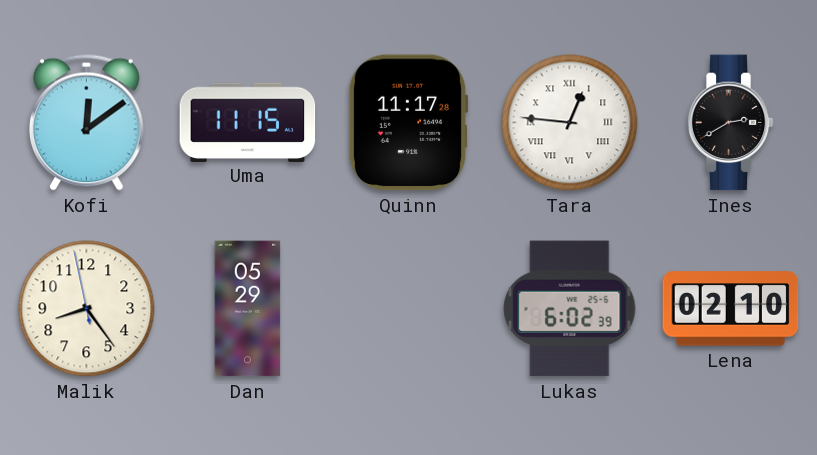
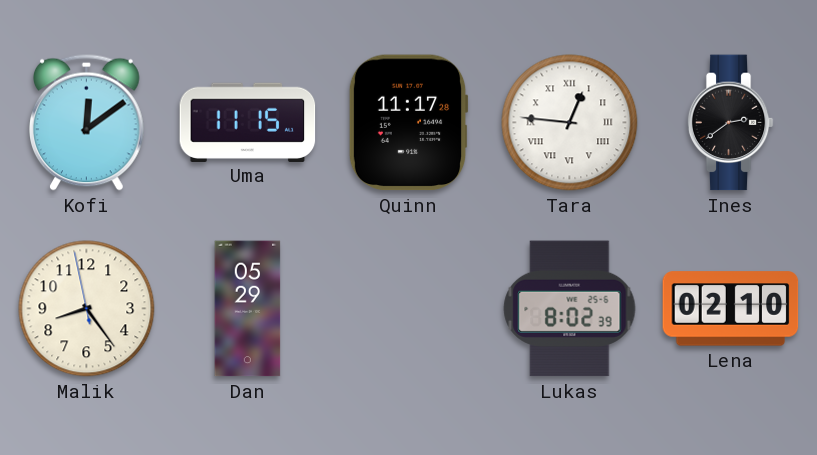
Ines: 2:40 -> 2:39 (730, 123)
Lukas: 6:02 -> 8:02 (570, 309)
